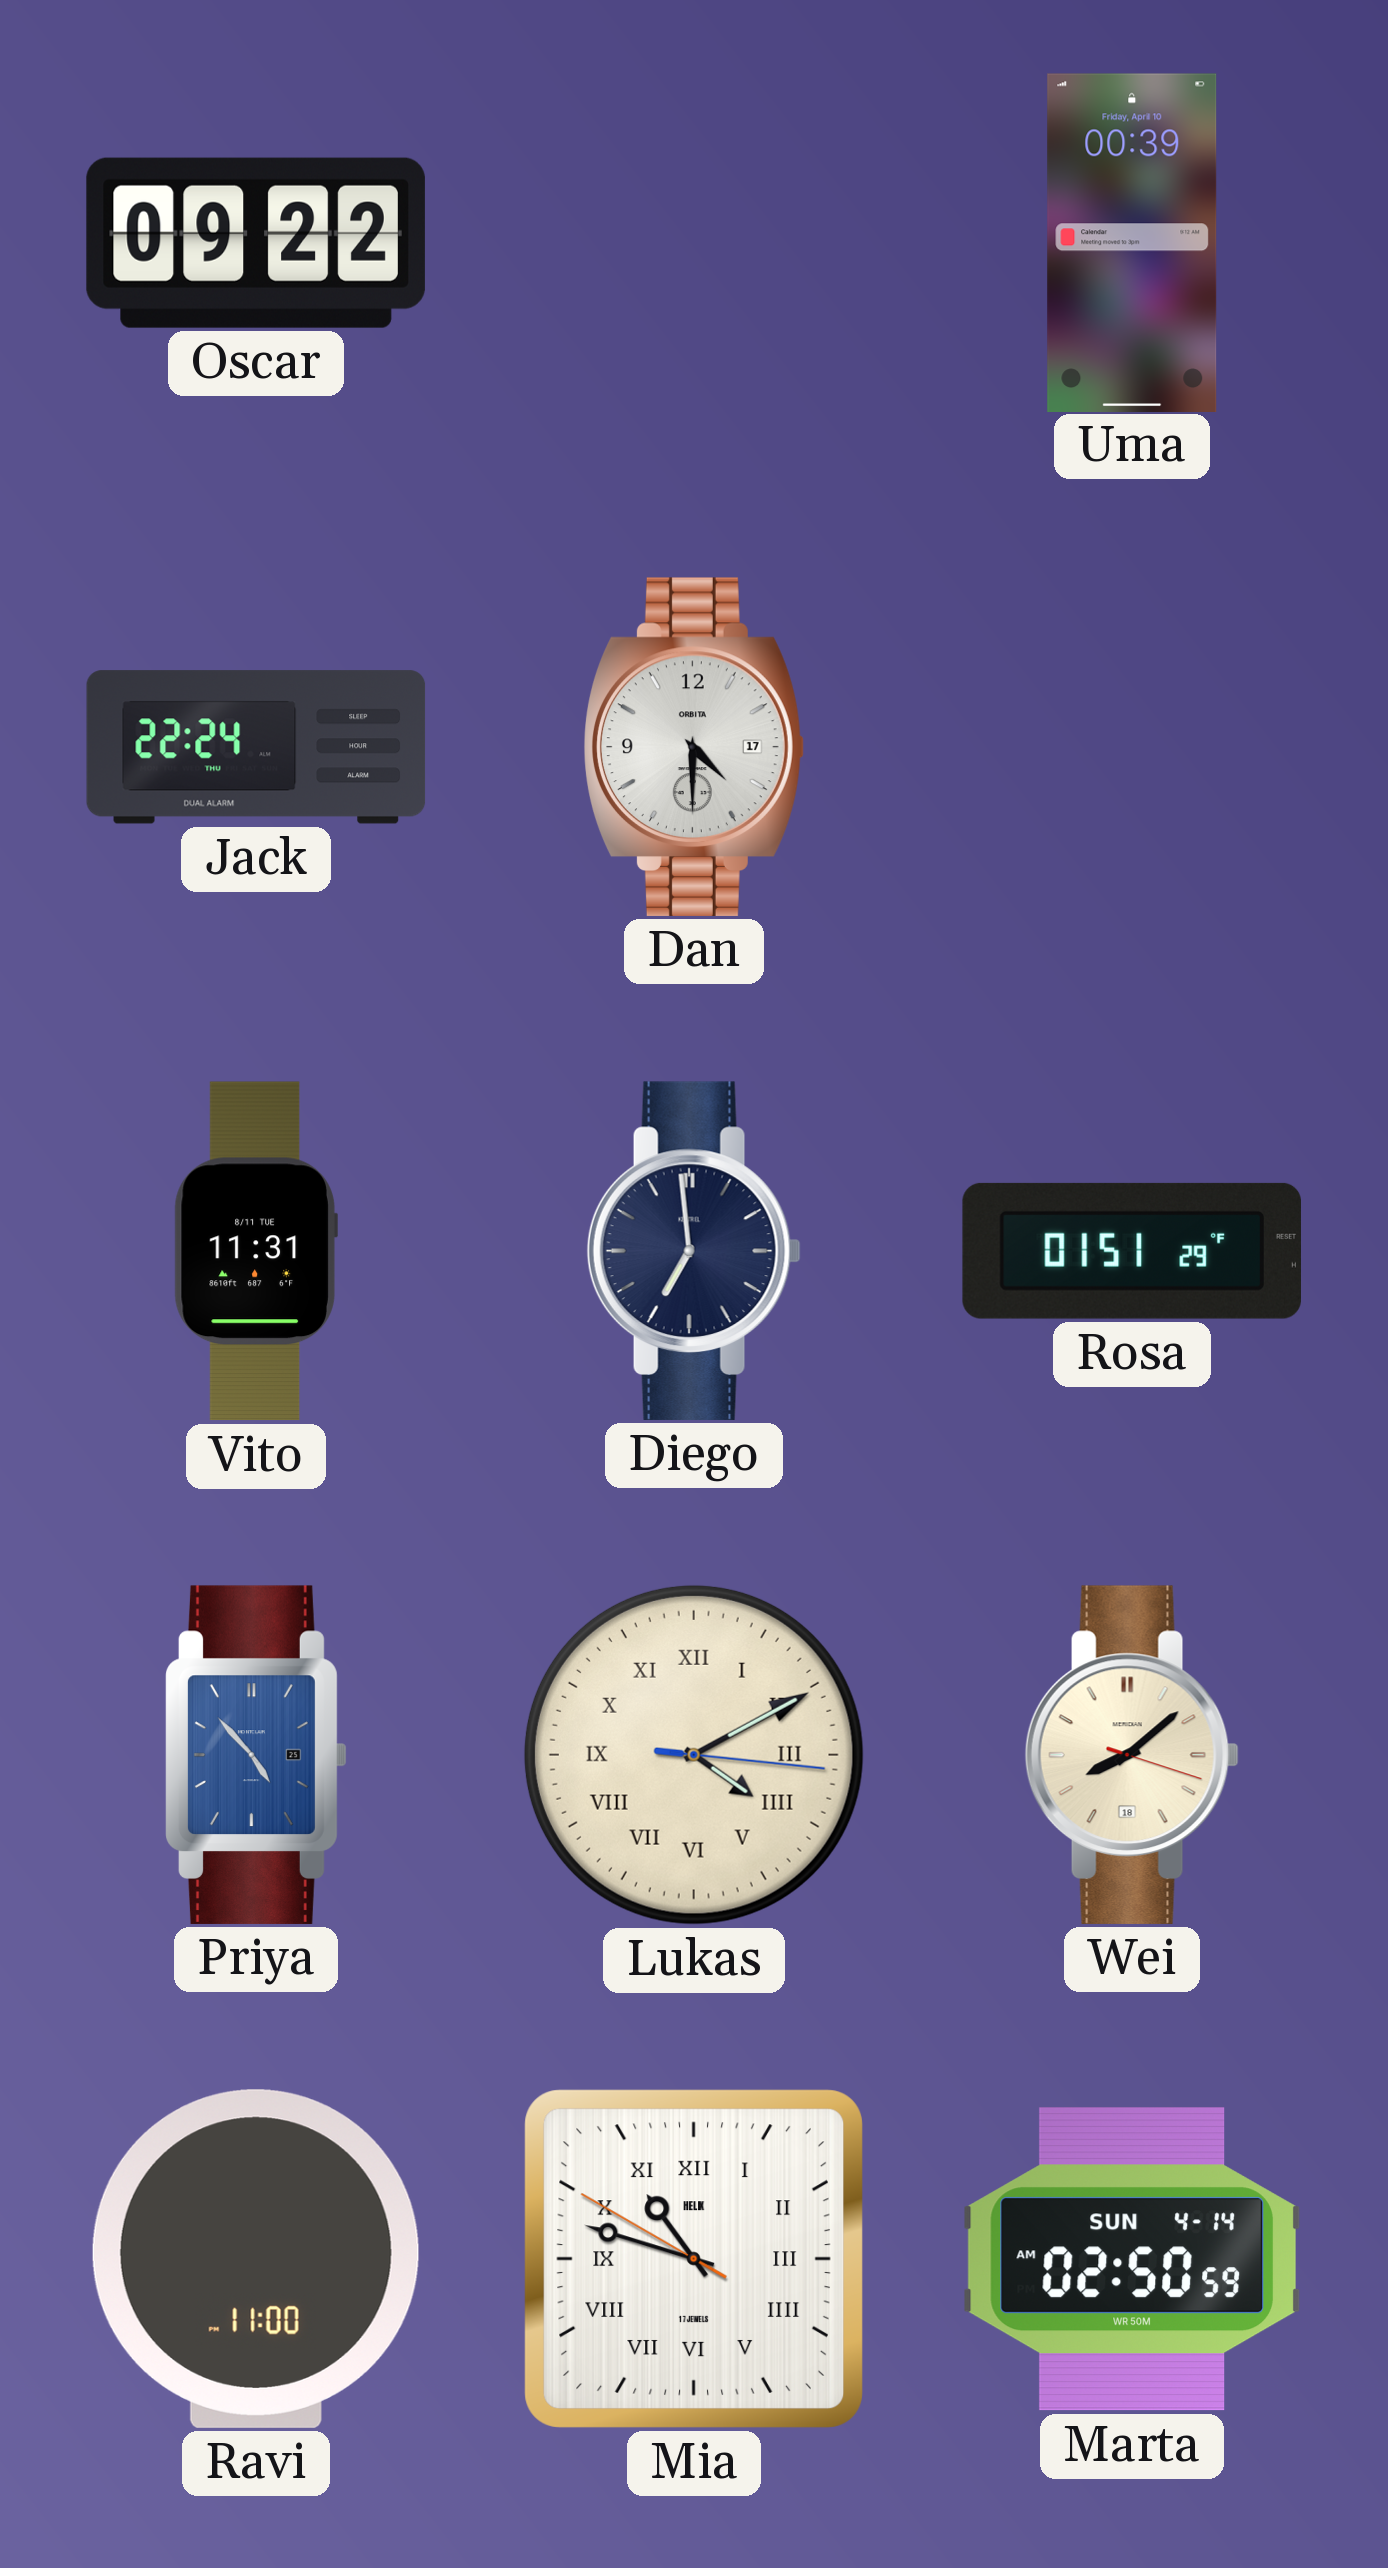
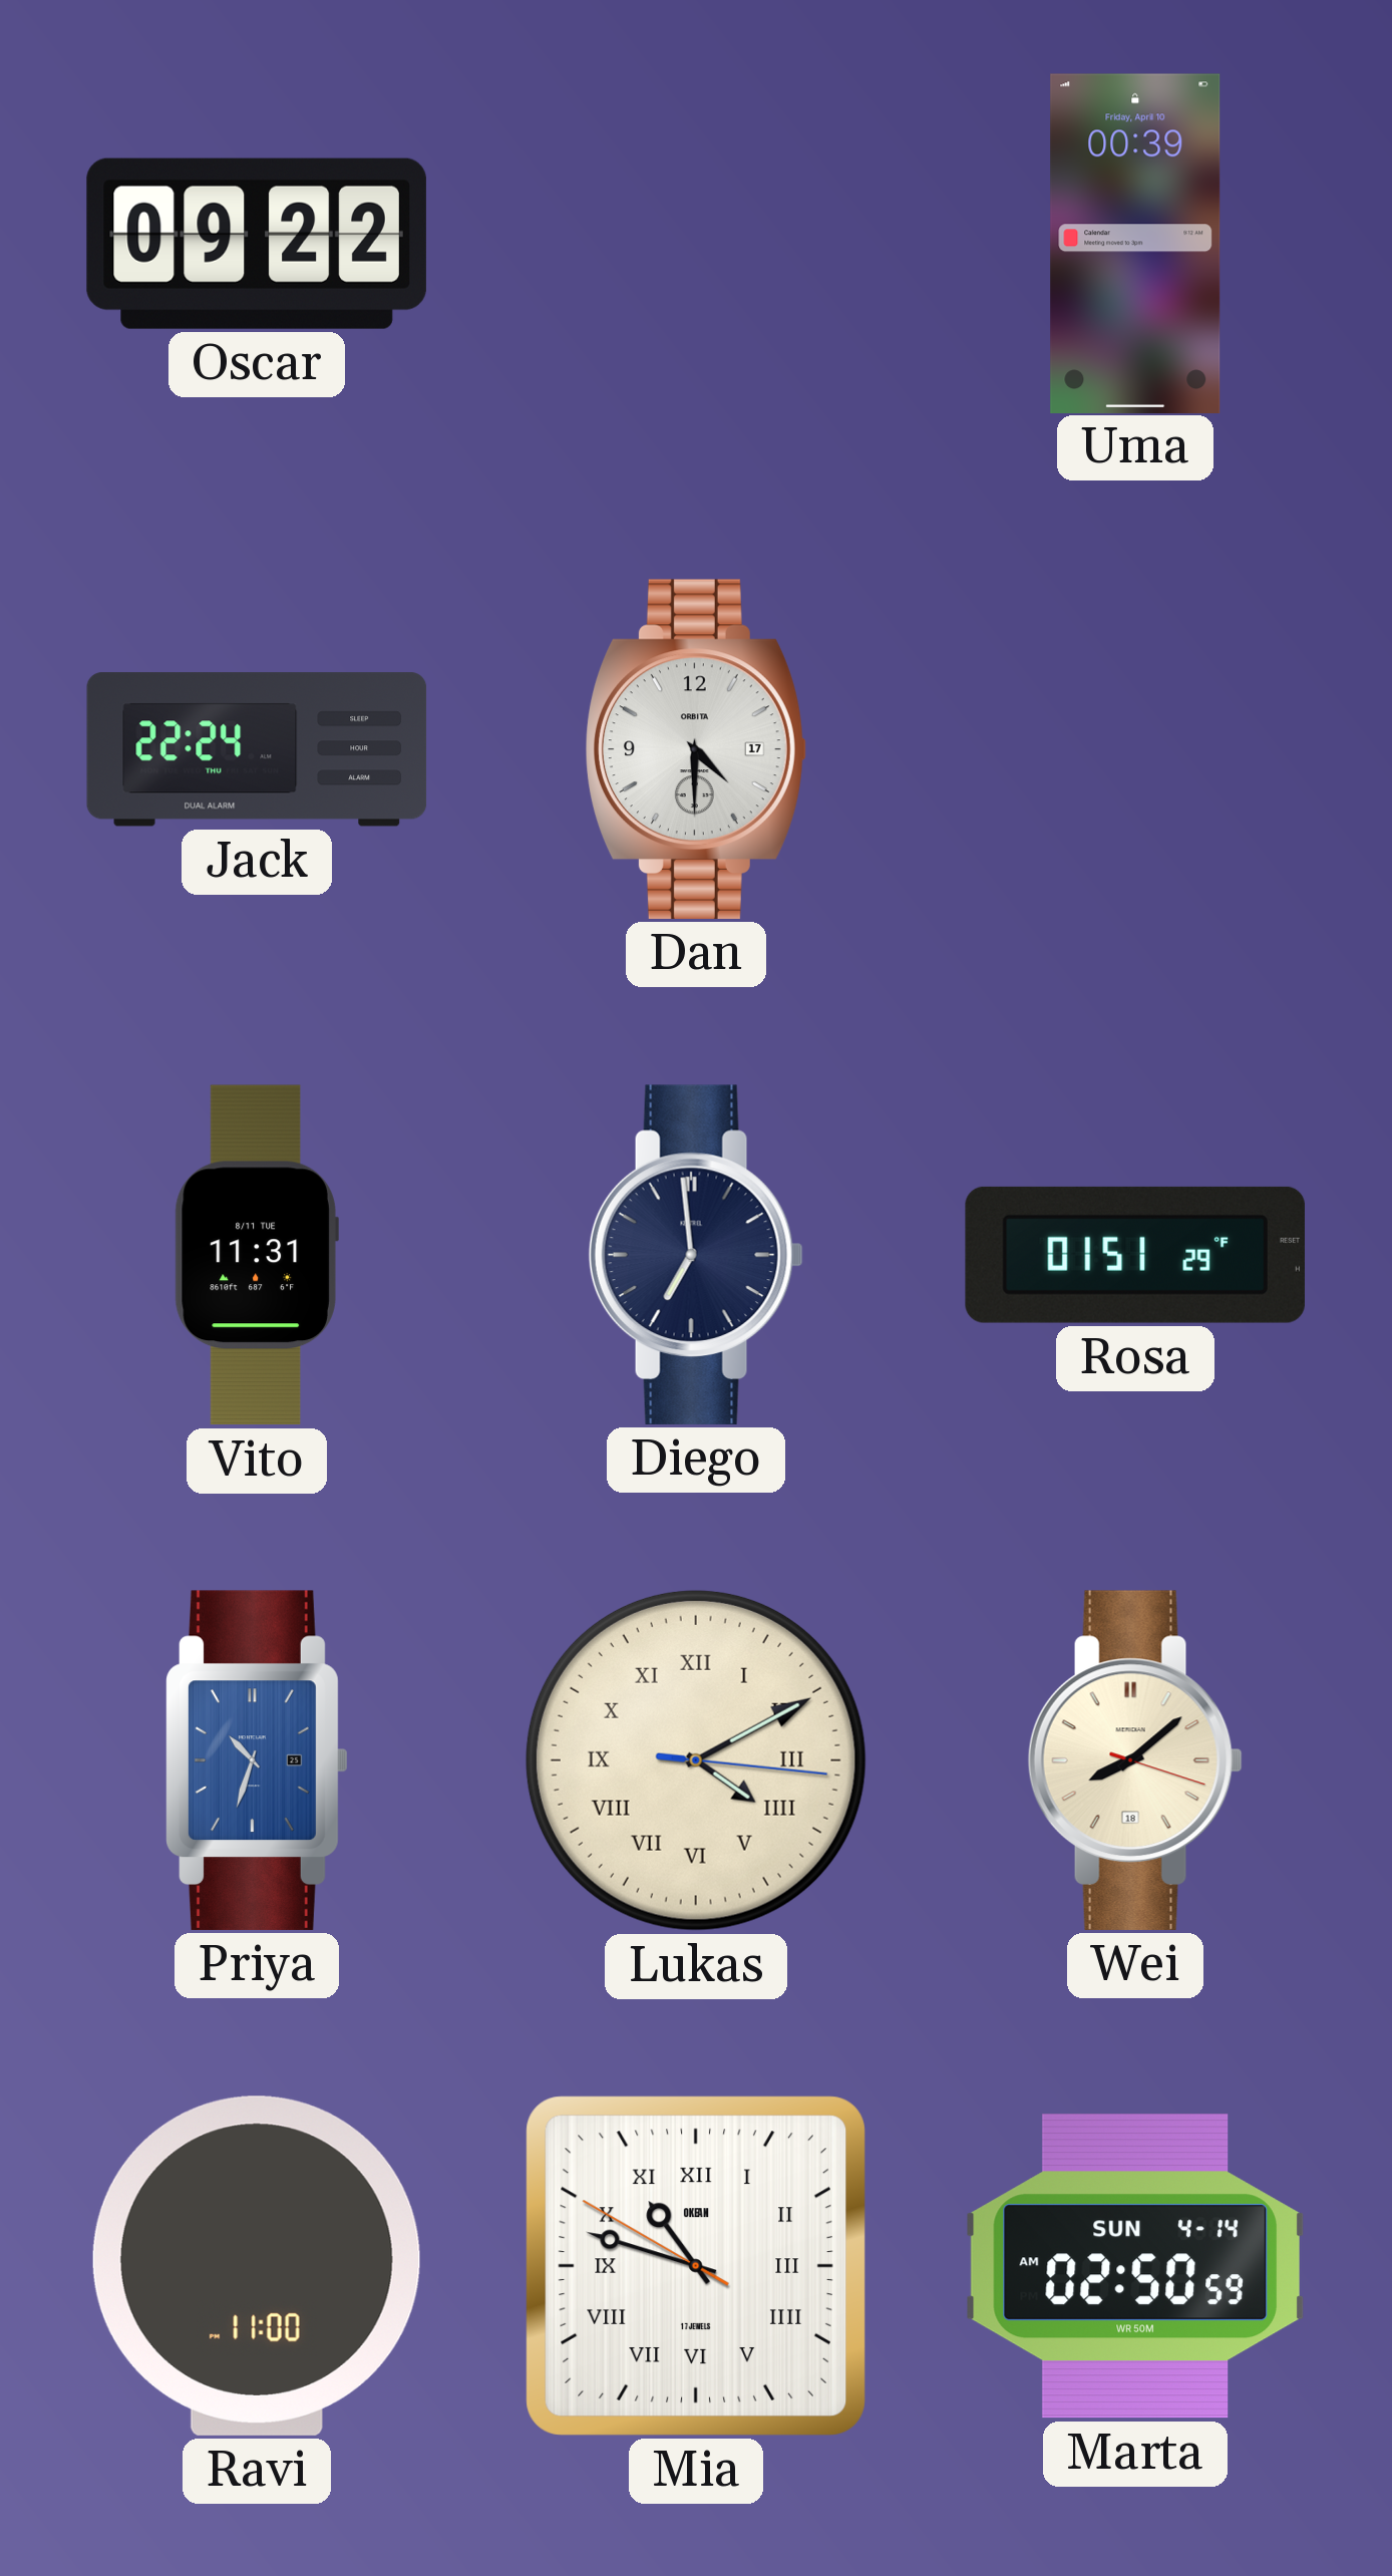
Priya: 4:53 -> 10:33 (258, 1760)
Mia brand: HELIX -> OKEAN (696, 2266)
